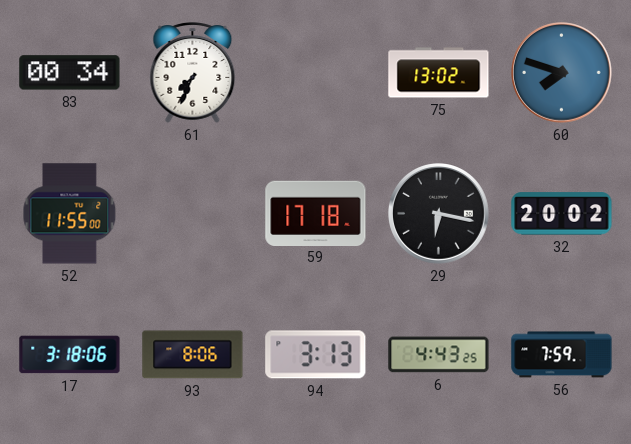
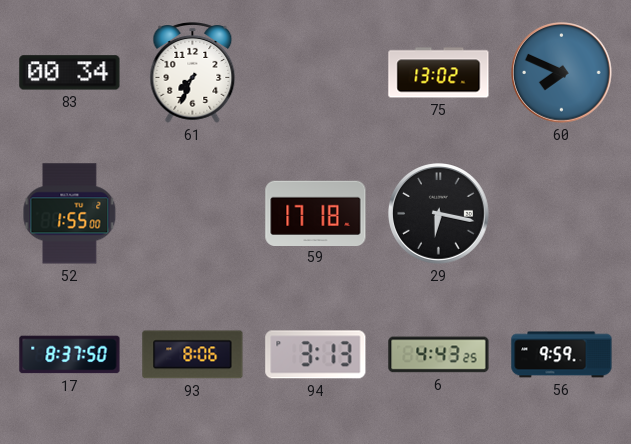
60: 7:48 -> 7:49 (562, 73)
52: 11:55 -> 1:55 (70, 214)
32: 20:02 -> none (562, 214)
17: 3:18 -> 8:37 (70, 355)
56: 7:59 -> 9:59 (562, 355)
